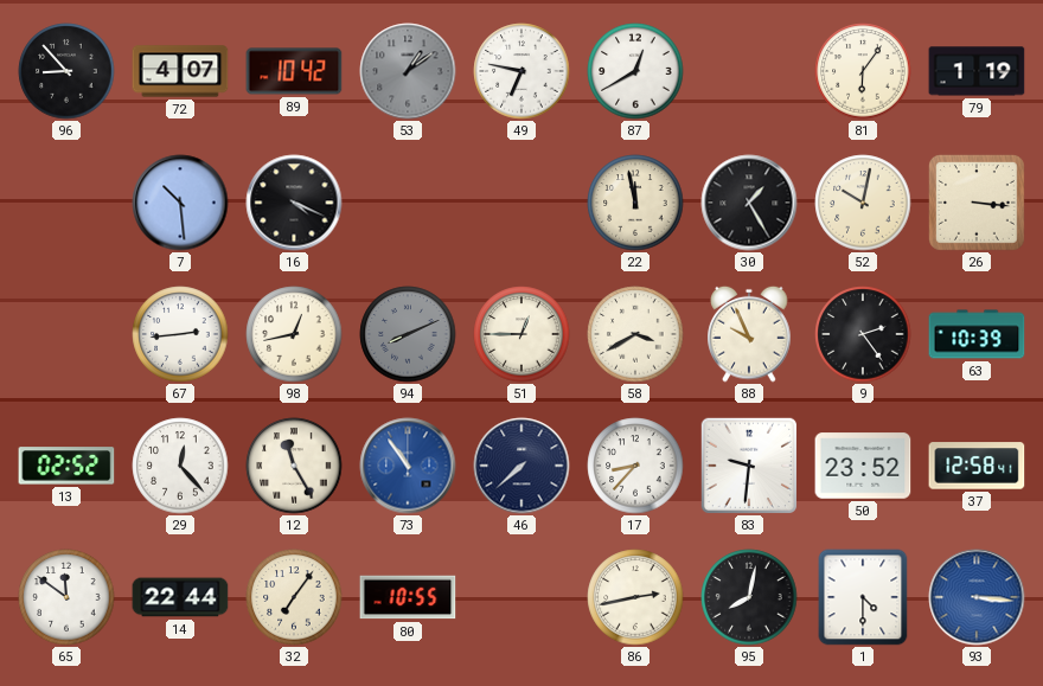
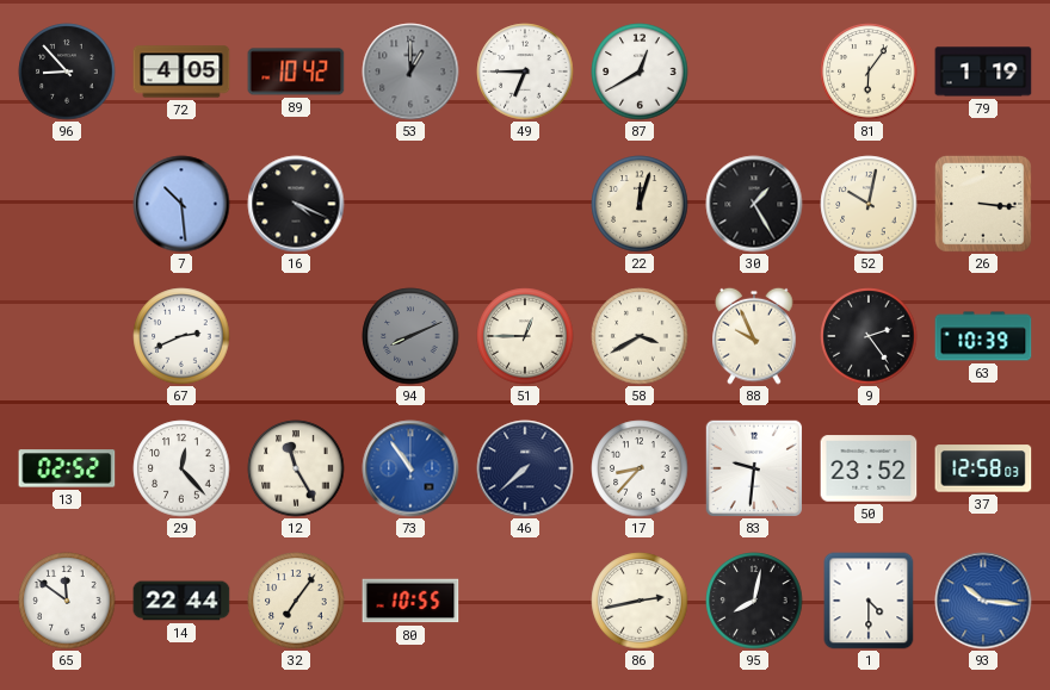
72: 4:07 -> 4:05 (181, 72)
53: 1:09 -> 1:00 (410, 72)
49: 6:47 -> 6:45 (525, 72)
22: 11:58 -> 12:03 (640, 204)
67: 2:44 -> 2:41 (181, 336)
98: 12:43 -> none (294, 334)
37: 12:58:41 -> 12:58:03 (983, 468)
93: 3:16 -> 10:16 (983, 601)
